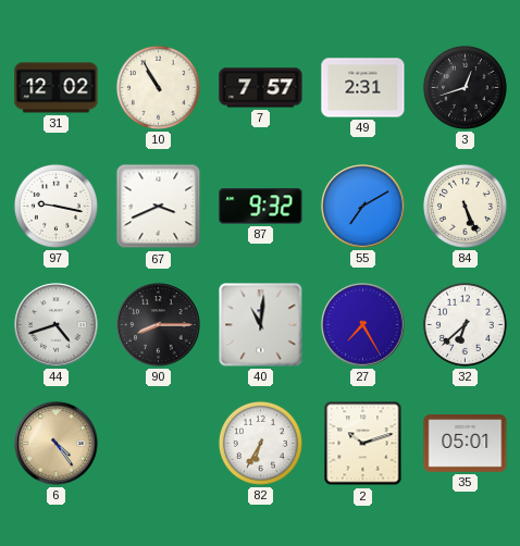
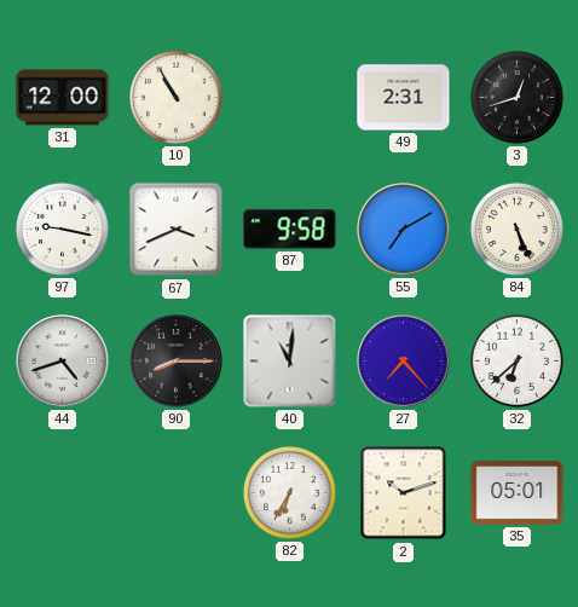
31: 12:02 -> 12:00 (63, 98)
7: 7:57 -> none (261, 88)
87: 9:32 -> 9:58 (290, 230)
27: 7:25 -> 7:23 (404, 362)
6: 4:24 -> none (57, 444)
